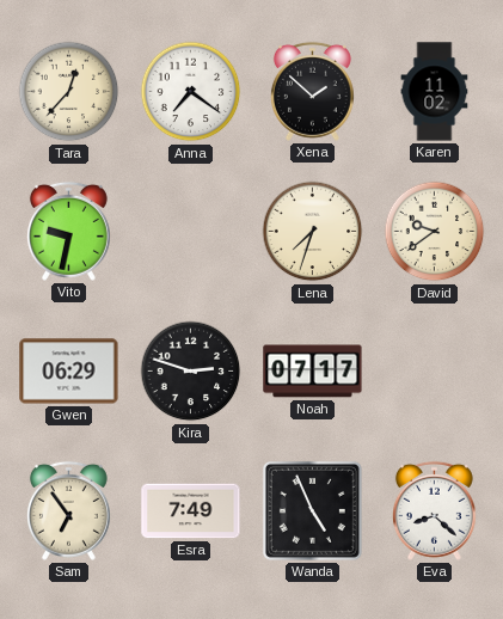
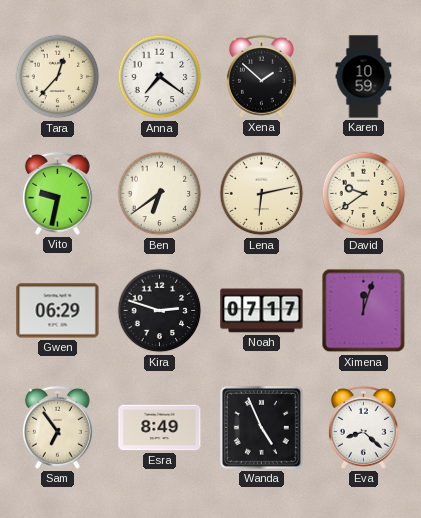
Karen: 11:02 -> 10:59 (364, 77)
Ben: none -> 6:39 (160, 194)
Lena: 7:33 -> 6:13 (262, 194)
Ximena: none -> 12:03 (364, 311)
Esra: 7:49 -> 8:49 (160, 428)
